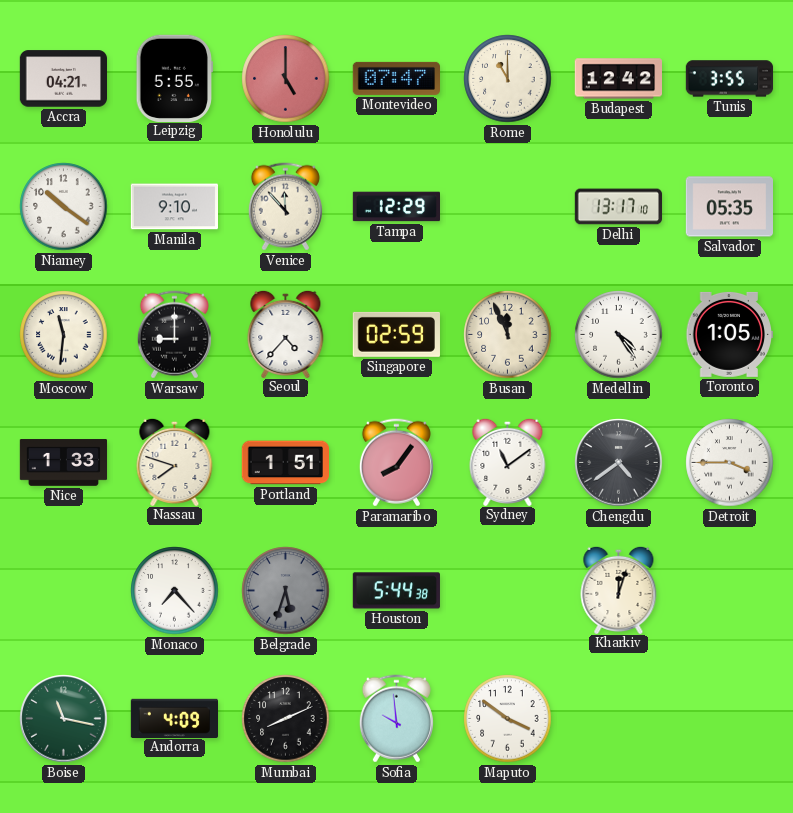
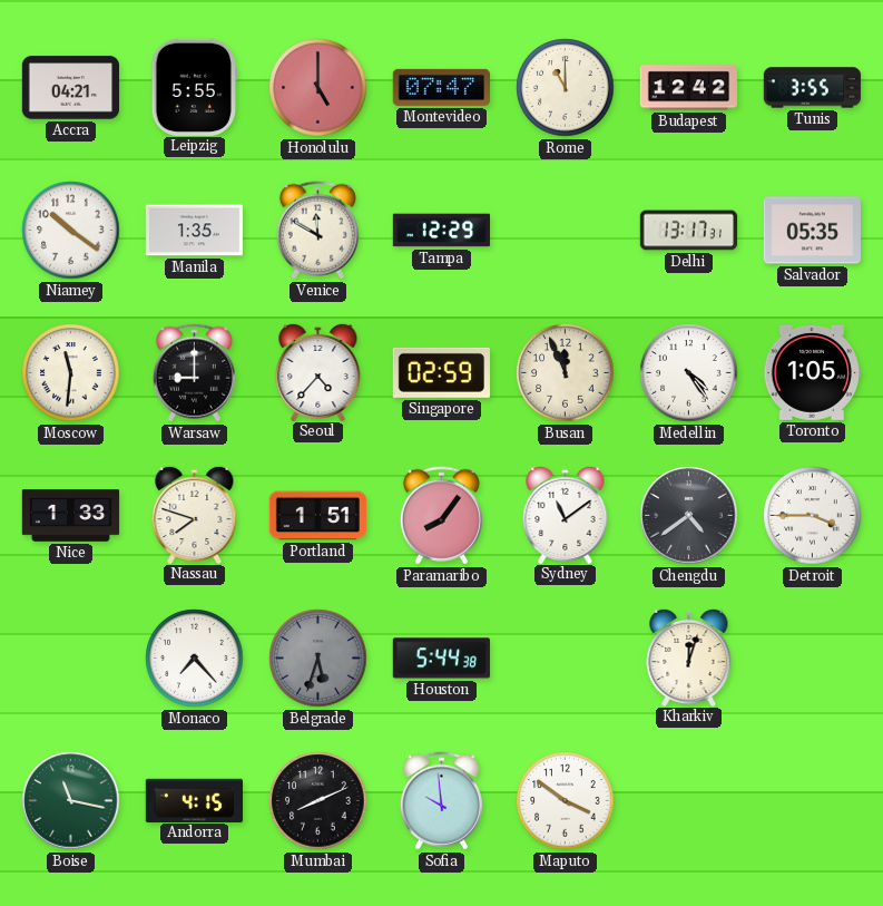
Manila: 9:10 -> 1:35 (194, 231)
Venice: 11:53 -> 11:50 (317, 231)
Delhi: 13:17:10 -> 13:17:31 (689, 231)
Andorra: 4:09 -> 4:15 (194, 800)
